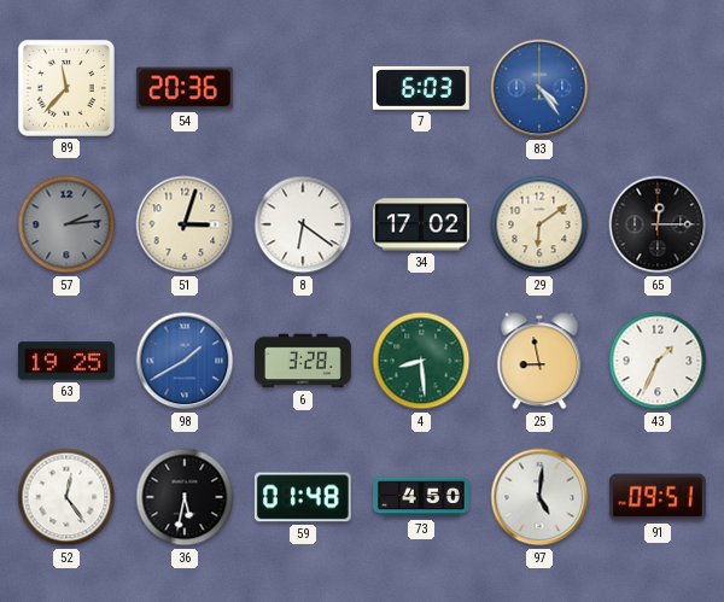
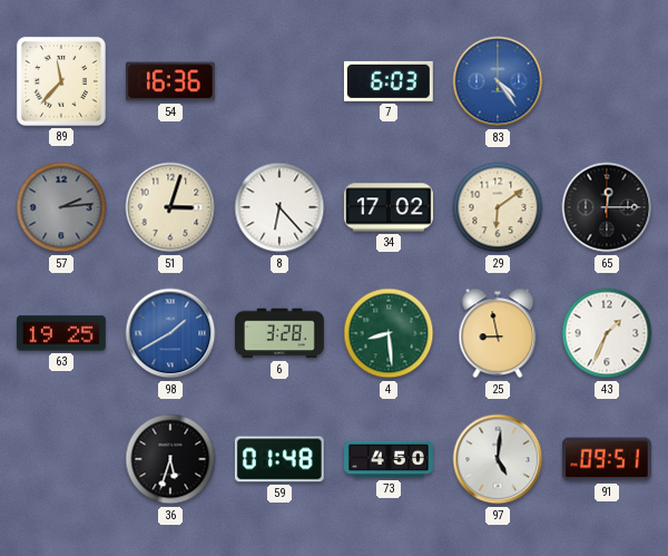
54: 20:36 -> 16:36 (170, 81)
8: 6:21 -> 6:23 (279, 207)
52: 12:24 -> none (66, 497)
36: 5:32 -> 5:33 (170, 459)
